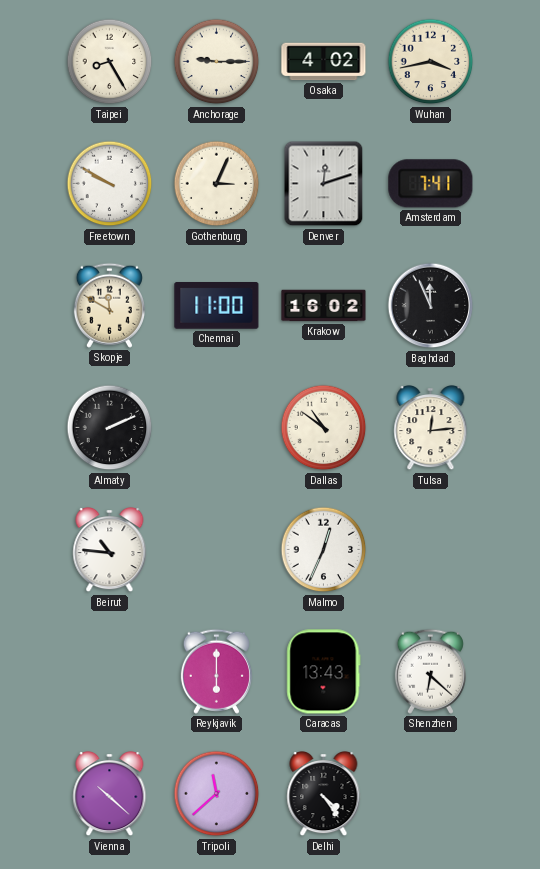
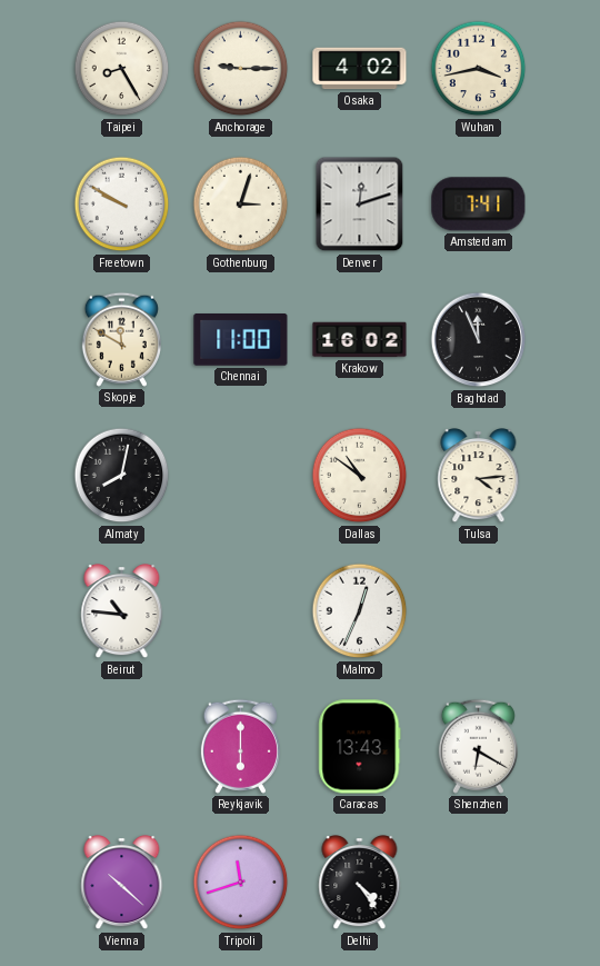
Gothenburg: 3:04 -> 3:03 (241, 205)
Almaty: 2:11 -> 8:02 (122, 476)
Tulsa: 12:14 -> 4:14 (479, 477)
Shenzhen: 6:22 -> 6:20 (478, 746)
Tripoli: 11:38 -> 11:42 (241, 883)
